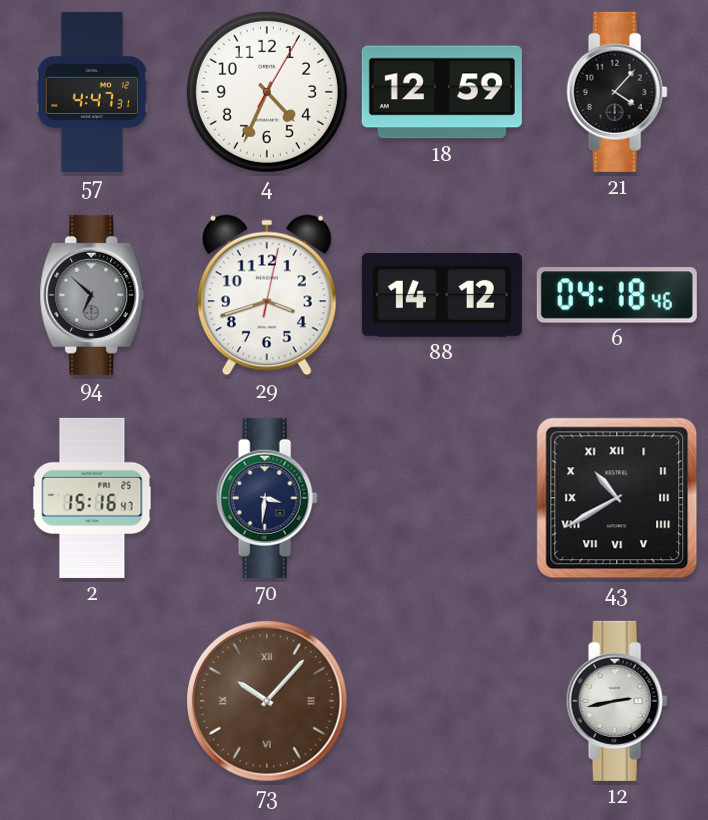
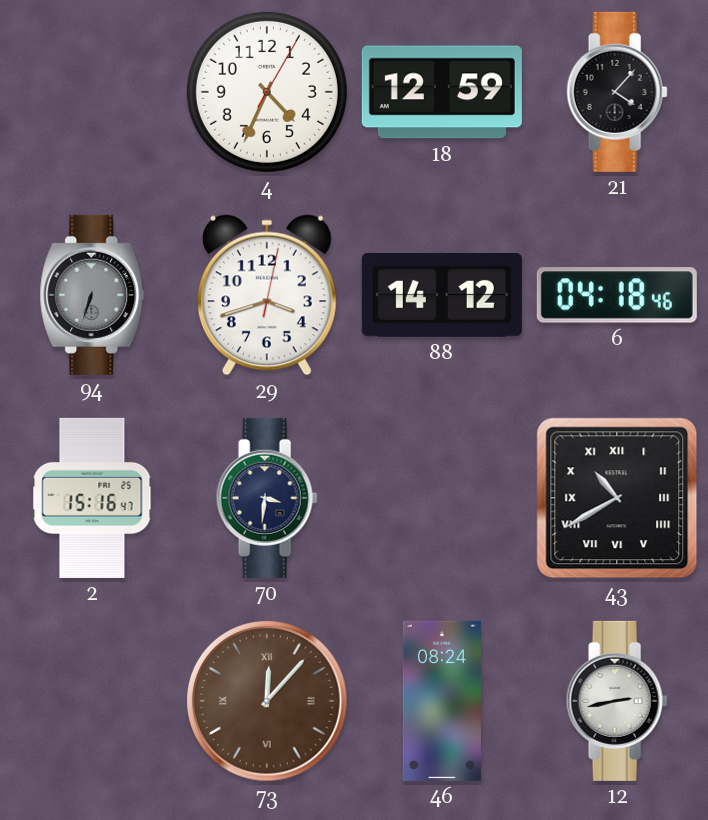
57: 4:47 -> none (92, 92)
94: 6:52 -> 6:33 (92, 295)
73: 10:07 -> 12:07 (267, 701)
46: none -> 08:24 (442, 701)
